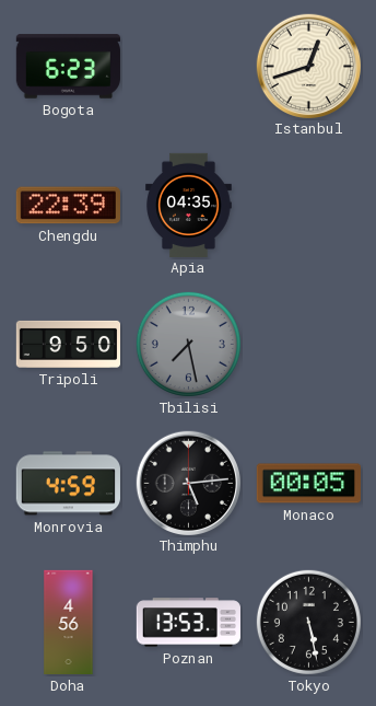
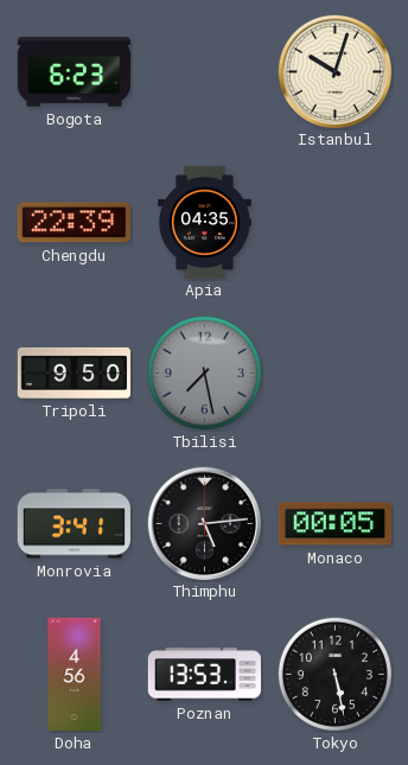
Istanbul: 12:42 -> 10:03 (334, 71)
Monrovia: 4:59 -> 3:41 (74, 524)
